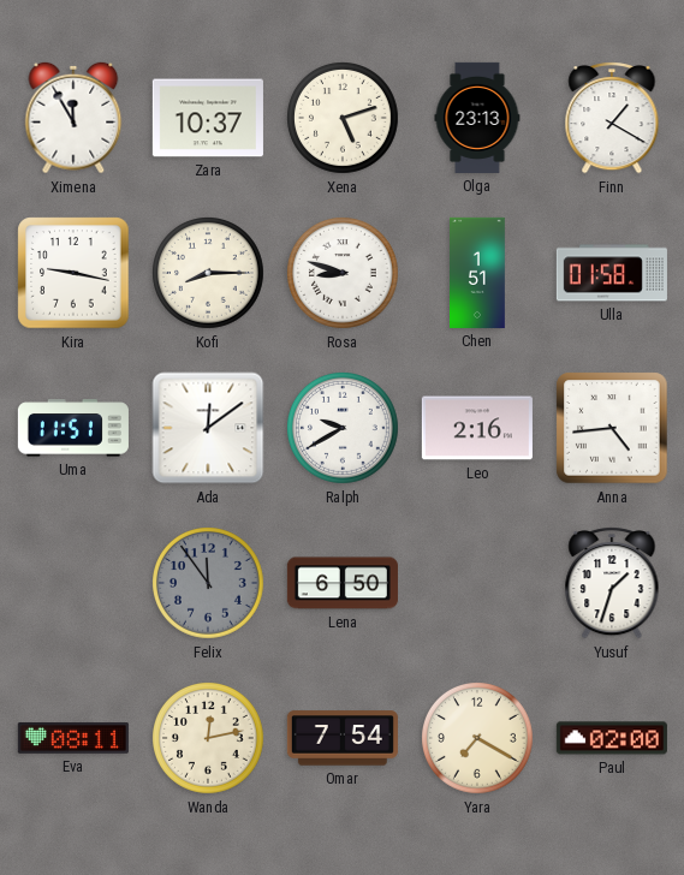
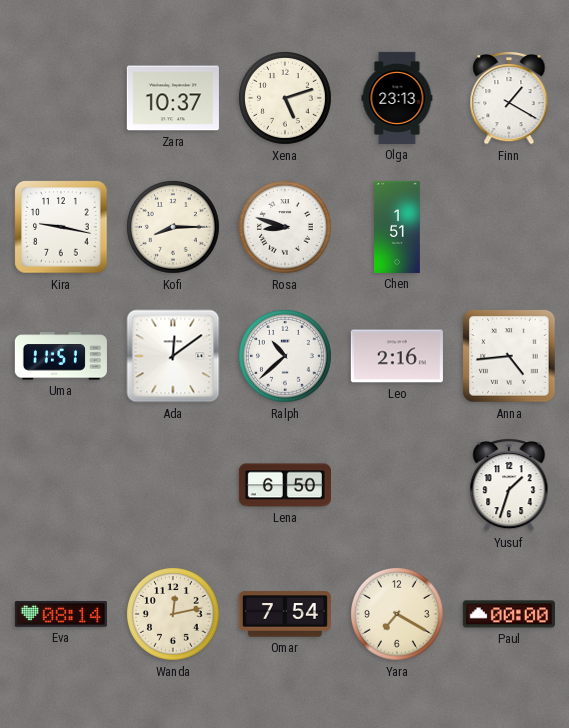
Ximena: 11:55 -> none (73, 118)
Ulla: 01:58 -> none (612, 273)
Ralph: 9:40 -> 10:38 (286, 357)
Felix: 11:54 -> none (209, 584)
Eva: 08:11 -> 08:14 (61, 615)
Paul: 02:00 -> 00:00 (509, 614)
